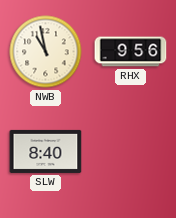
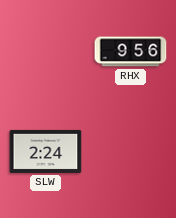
NWB: 10:58 -> none (46, 52)
SLW: 8:40 -> 2:24 (46, 151)
